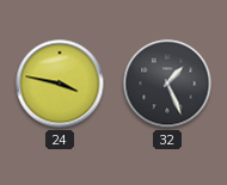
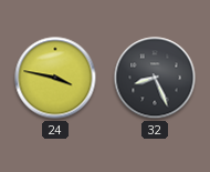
32: 1:26 -> 8:26 (155, 78)
